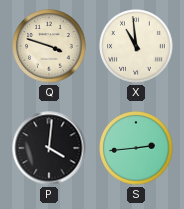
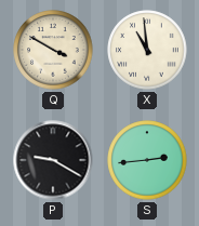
Q: 3:48 -> 3:50 (53, 50)
P: 4:01 -> 9:20 (53, 160)
